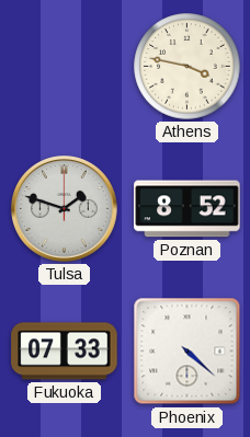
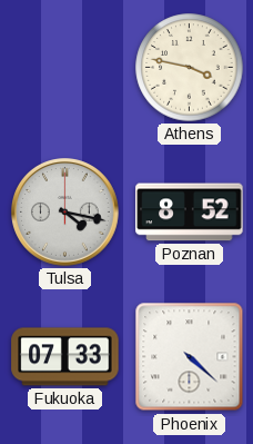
Tulsa: 1:48 -> 4:17 (65, 213)
